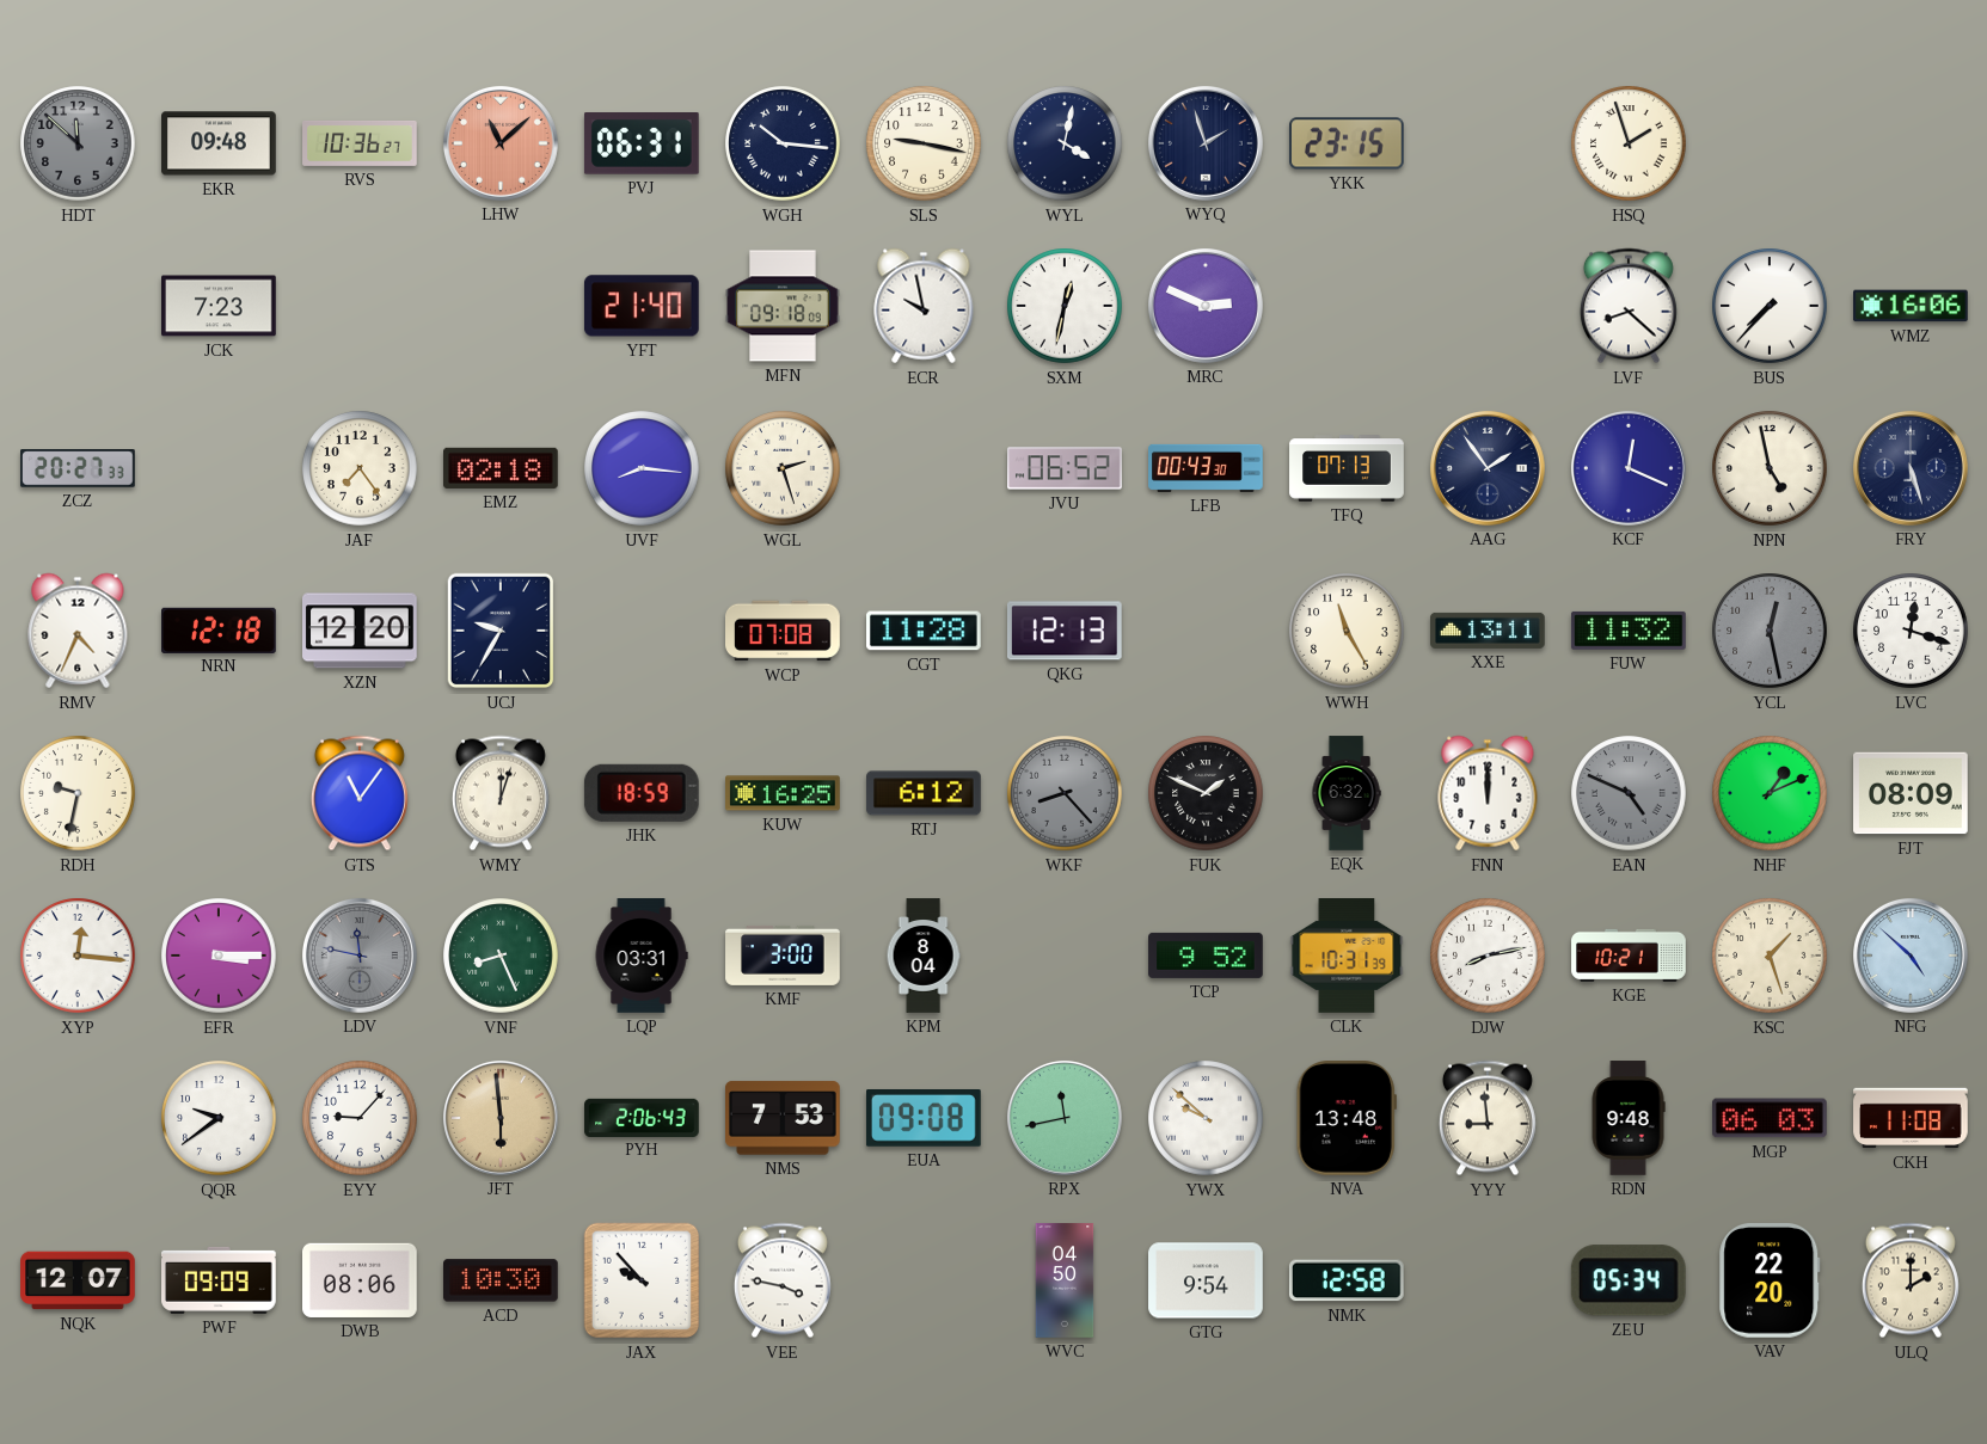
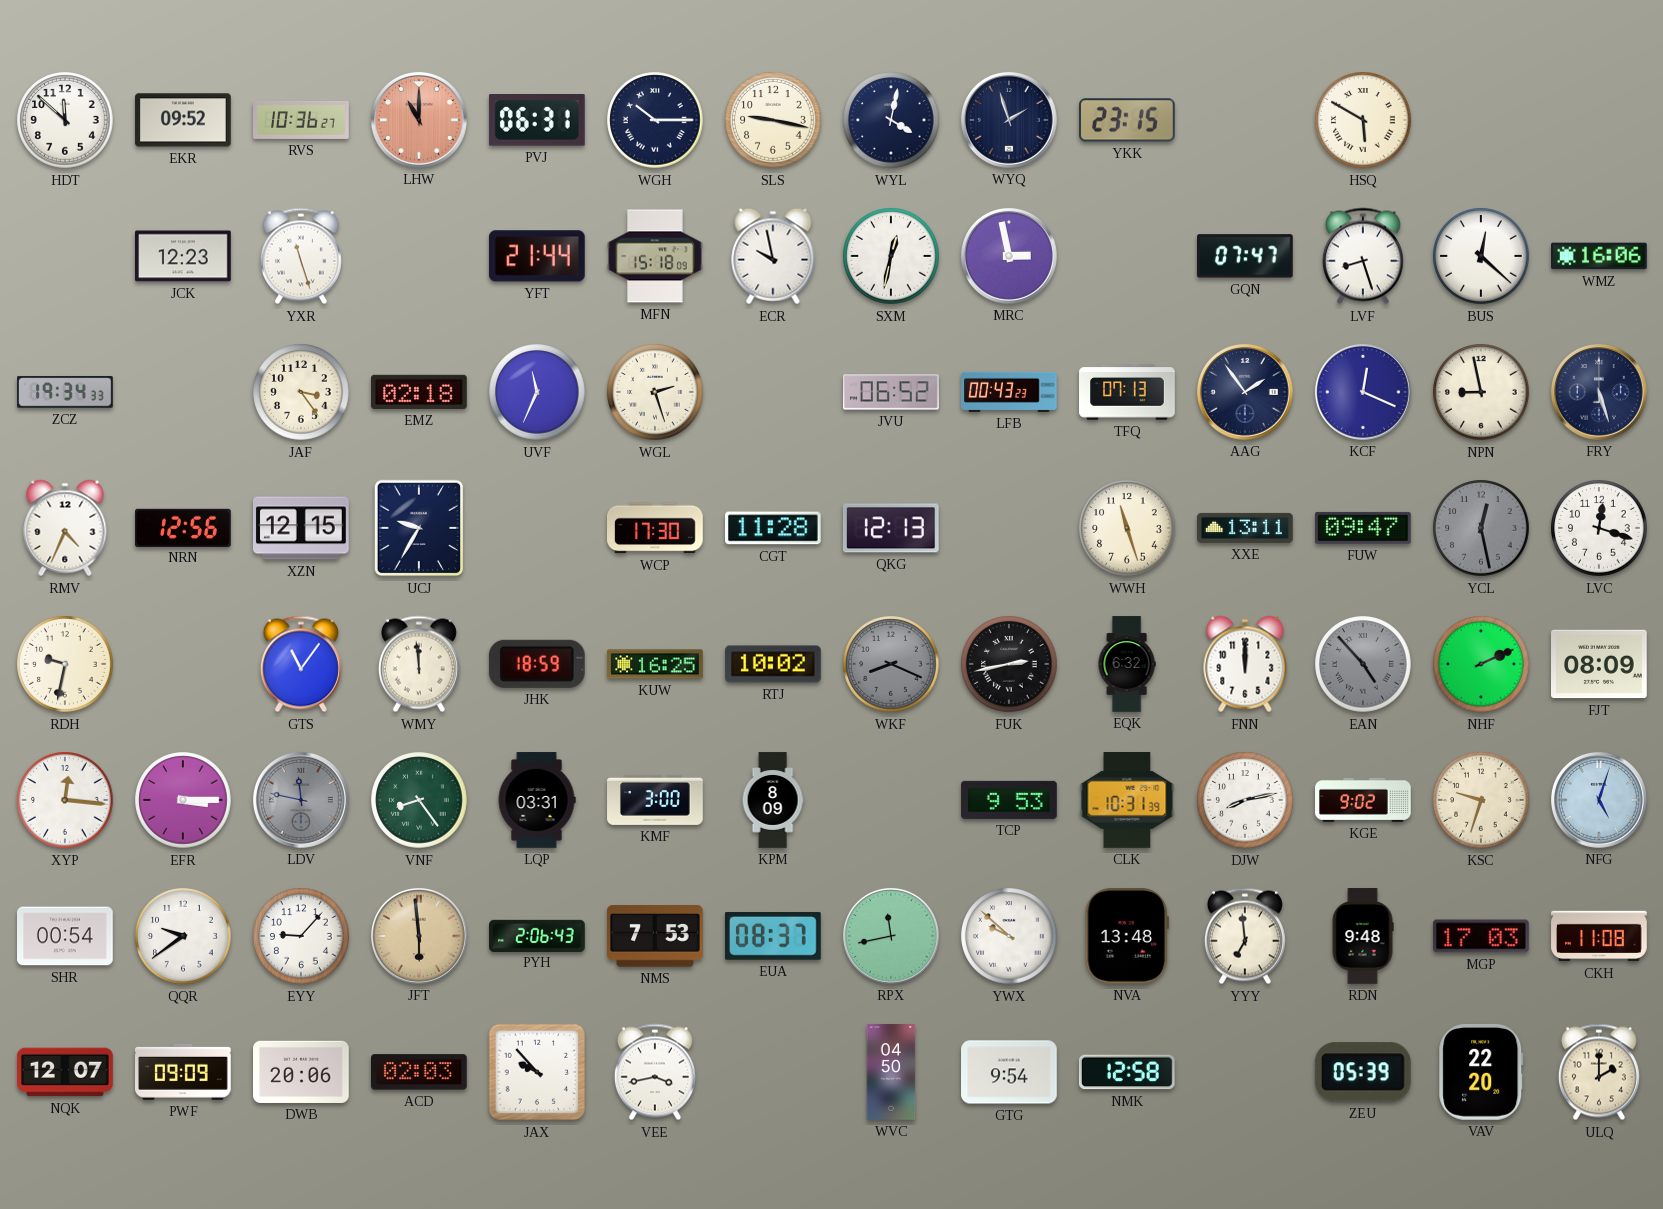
HDT dial: grey -> white (65, 120)
EKR: 09:48 -> 09:52 (183, 120)
LHW: 11:08 -> 11:00 (419, 120)
WGH: 10:16 -> 10:15 (655, 120)
HSQ: 1:57 -> 5:50 (1363, 120)
JCK: 7:23 -> 12:23 (183, 256)
YXR: none -> 11:27 (301, 256)
YFT: 21:40 -> 21:44 (537, 256)
MFN: 09:18 -> 15:18 (655, 256)
MRC: 2:49 -> 2:58 (1009, 256)
GQN: none -> 07:47 (1245, 256)
LVF: 8:22 -> 8:27 (1363, 256)
BUS: 7:37 -> 12:22 (1481, 256)
ZCZ: 20:27 -> 19:34 (65, 392)
JAF: 7:24 -> 3:24 (301, 392)
UVF: 8:16 -> 11:34 (537, 392)
LFB: 00:43:30 -> 00:43:23 (1009, 392)
NPN: 4:58 -> 8:58 (1481, 392)
NRN: 12:18 -> 12:56 (184, 527)
XZN: 12:20 -> 12:15 (302, 528)
WCP: 07:08 -> 17:30 (655, 528)
WWH: 11:25 -> 11:27 (1127, 528)
FUW: 11:32 -> 09:47 (1363, 528)
WMY: 12:03 -> 11:59 (419, 664)
RTJ: 6:12 -> 10:02 (773, 664)
WKF: 8:23 -> 8:19 (891, 664)
FUK: 1:49 -> 2:43 (1009, 664)
EAN: 4:49 -> 4:53 (1363, 664)
NHF: 1:11 -> 2:11 (1481, 664)
VNF: 8:26 -> 8:24 (419, 800)
KPM: 8:04 -> 8:09 (773, 800)
TCP: 9:52 -> 9:53 (1009, 800)
KGE: 10:21 -> 9:02 (1363, 800)
KSC: 1:27 -> 9:33 (1481, 800)
NFG: 4:52 -> 5:03 (1599, 800)
SHR: none -> 00:54 (66, 936)
EUA: 09:08 -> 08:37 (774, 937)
YYY: 8:59 -> 6:59 (1245, 936)
MGP: 06:03 -> 17:03 (1482, 936)
DWB: 08:06 -> 20:06 (302, 1072)
ACD: 10:30 -> 02:03 (420, 1072)
VEE: 3:47 -> 3:43 (655, 1072)
ZEU: 05:34 -> 05:39 (1363, 1072)
